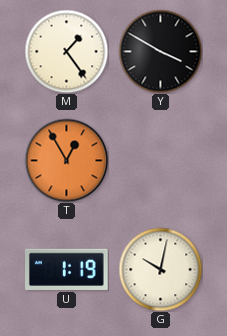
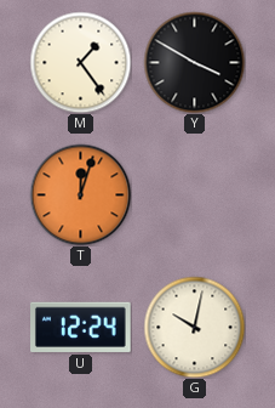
T: 12:55 -> 12:03 (80, 194)
U: 1:19 -> 12:24 (81, 327)
